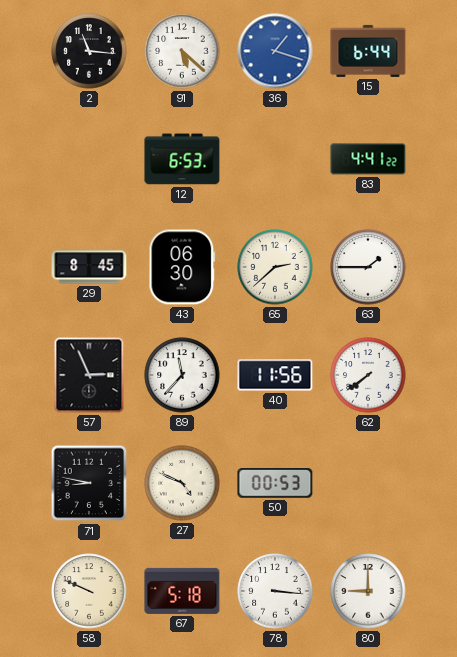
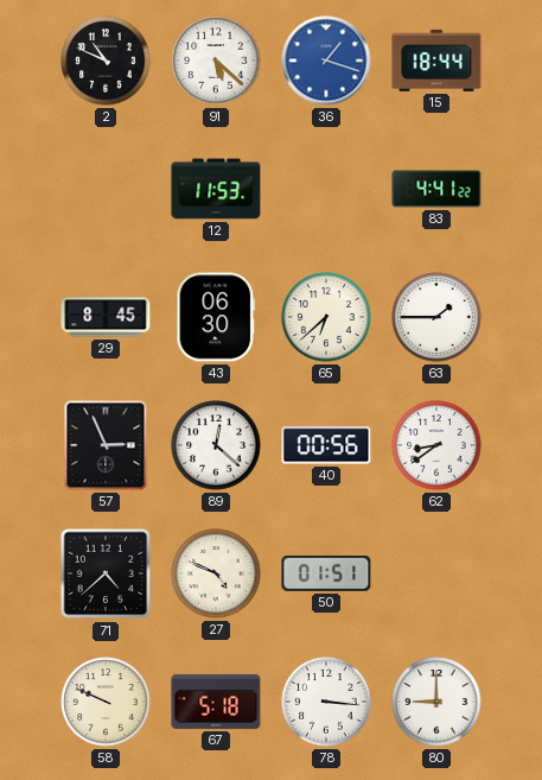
2: 11:16 -> 10:49 (106, 61)
15: 6:44 -> 18:44 (436, 61)
12: 6:53 -> 11:53 (216, 189)
65: 2:38 -> 6:38 (326, 317)
89: 11:37 -> 12:22 (216, 445)
40: 11:56 -> 00:56 (326, 445)
62: 7:39 -> 8:39 (436, 445)
71: 8:47 -> 4:38 (106, 573)
50: 00:53 -> 01:51 (326, 575)
